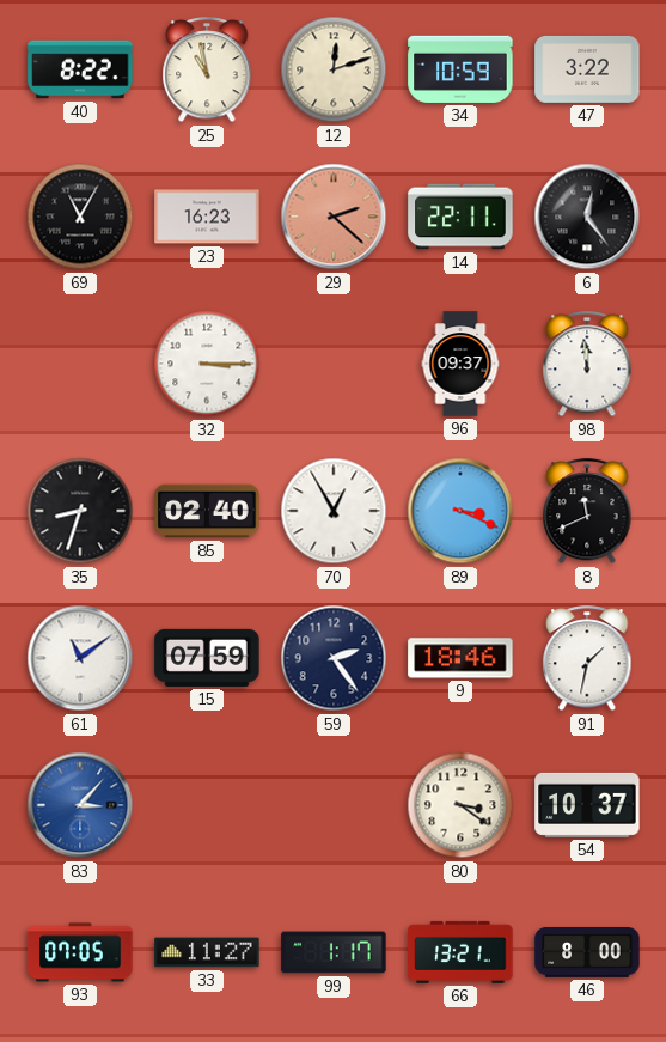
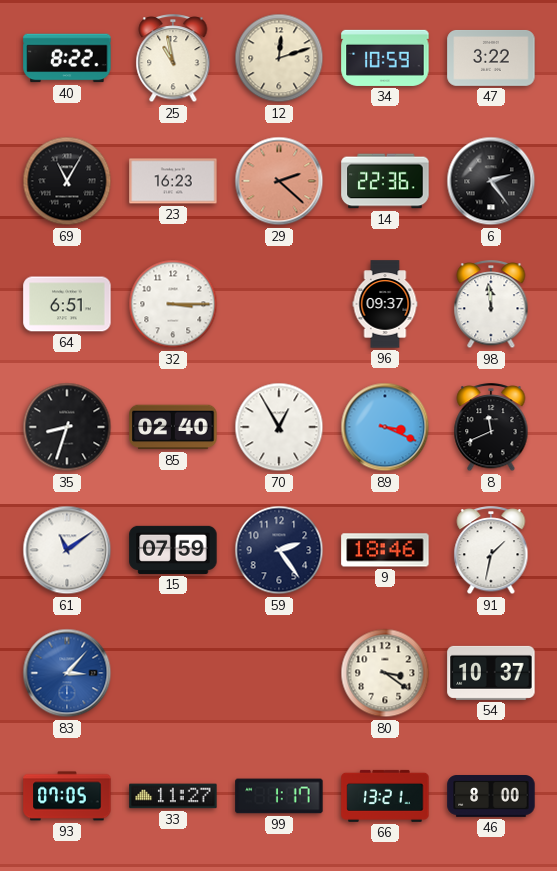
14: 22:11 -> 22:36 (385, 181)
6: 12:24 -> 2:24 (491, 181)
64: none -> 6:51 (67, 304)
